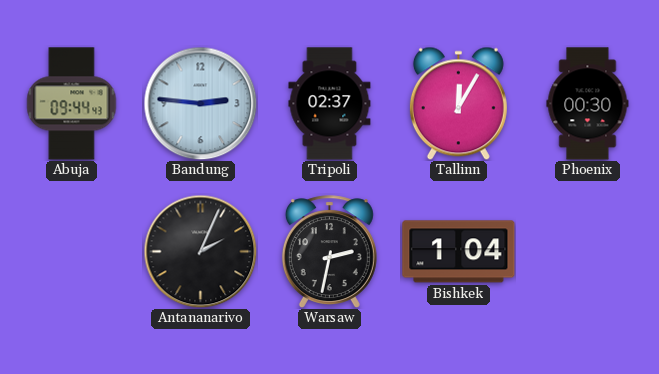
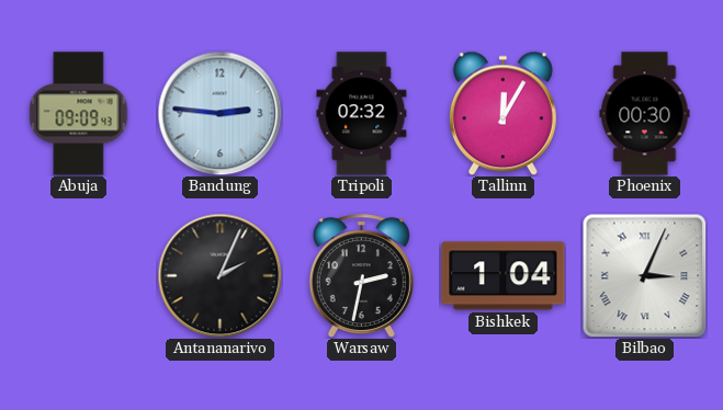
Abuja: 09:44 -> 09:09 (79, 114)
Tripoli: 02:37 -> 02:32 (362, 114)
Bilbao: none -> 3:04 (644, 275)
